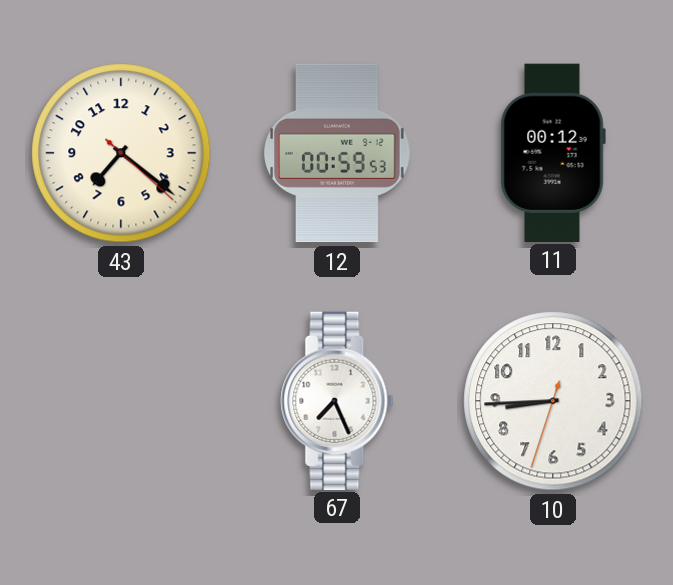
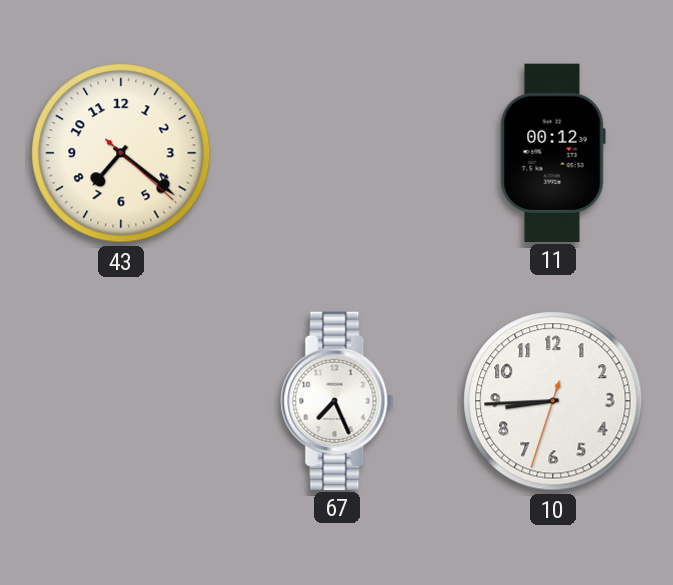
12: 00:59 -> none (337, 153)
